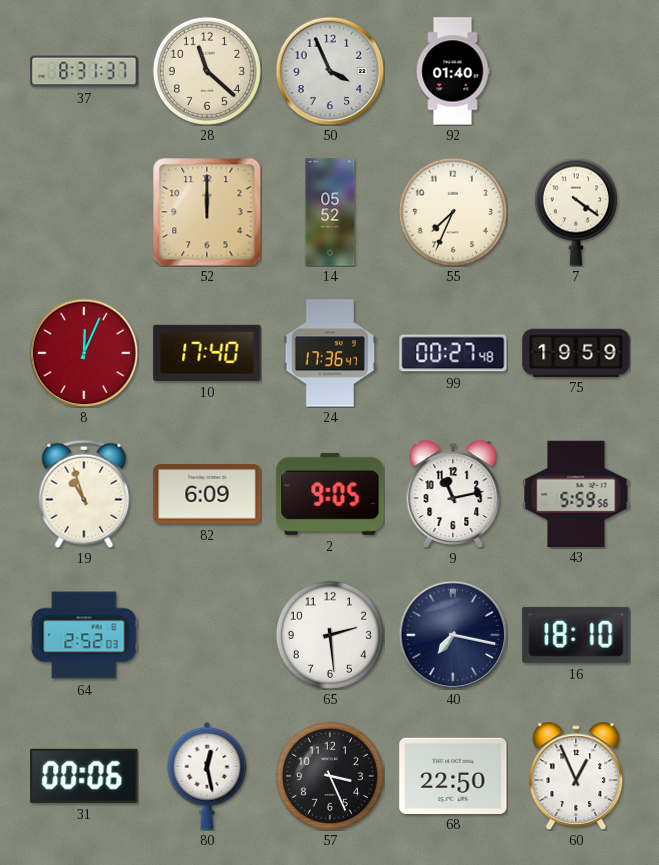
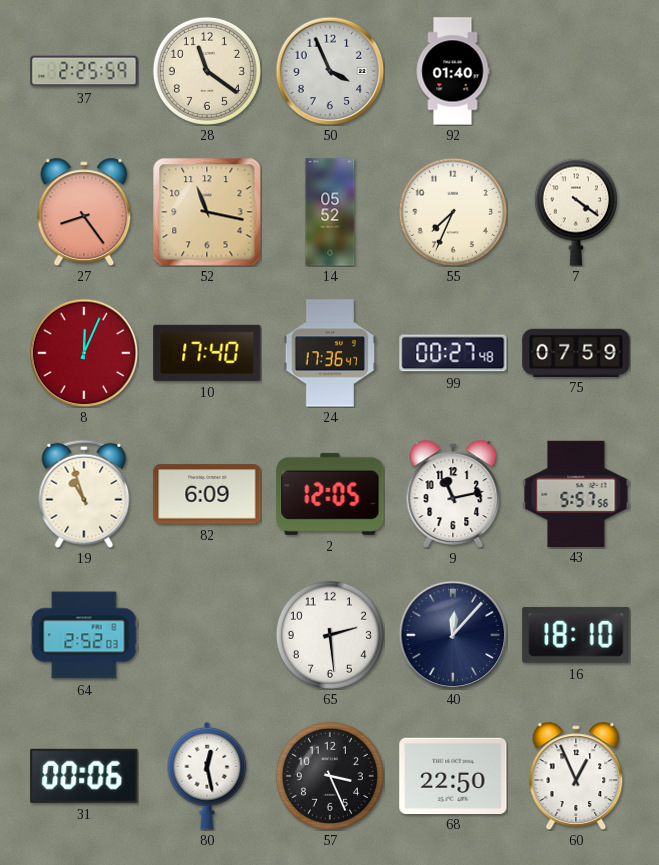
37: 8:31 -> 2:25 (84, 71)
28: 11:22 -> 11:21 (207, 71)
27: none -> 8:24 (84, 212)
52: 12:00 -> 11:17 (207, 212)
75: 19:59 -> 07:59 (576, 352)
2: 9:05 -> 12:05 (330, 494)
43: 5:59 -> 5:57 (576, 493)
40: 7:17 -> 12:07 (453, 635)
